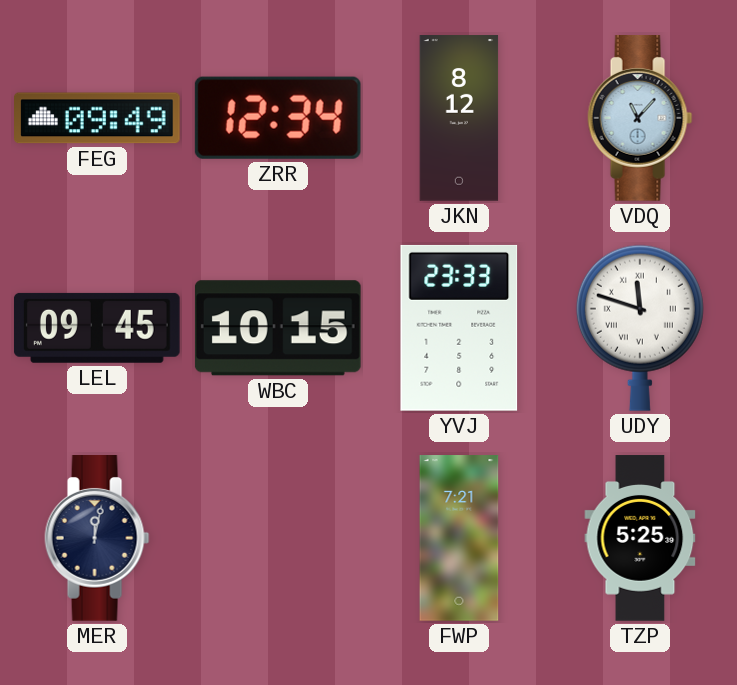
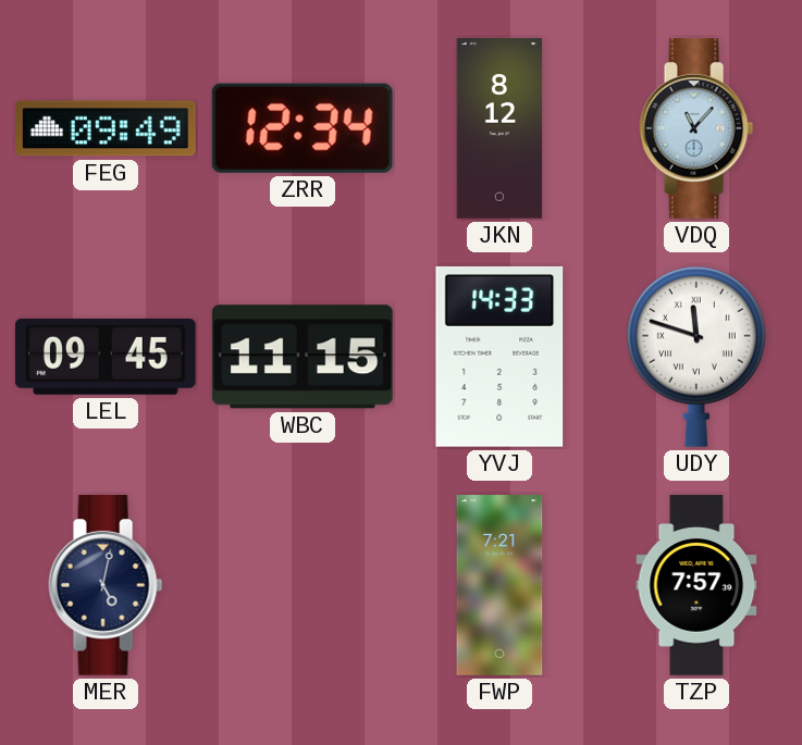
WBC: 10:15 -> 11:15 (303, 357)
YVJ: 23:33 -> 14:33 (499, 357)
MER: 12:02 -> 5:02 (106, 586)
TZP: 5:25 -> 7:57 (696, 585)
